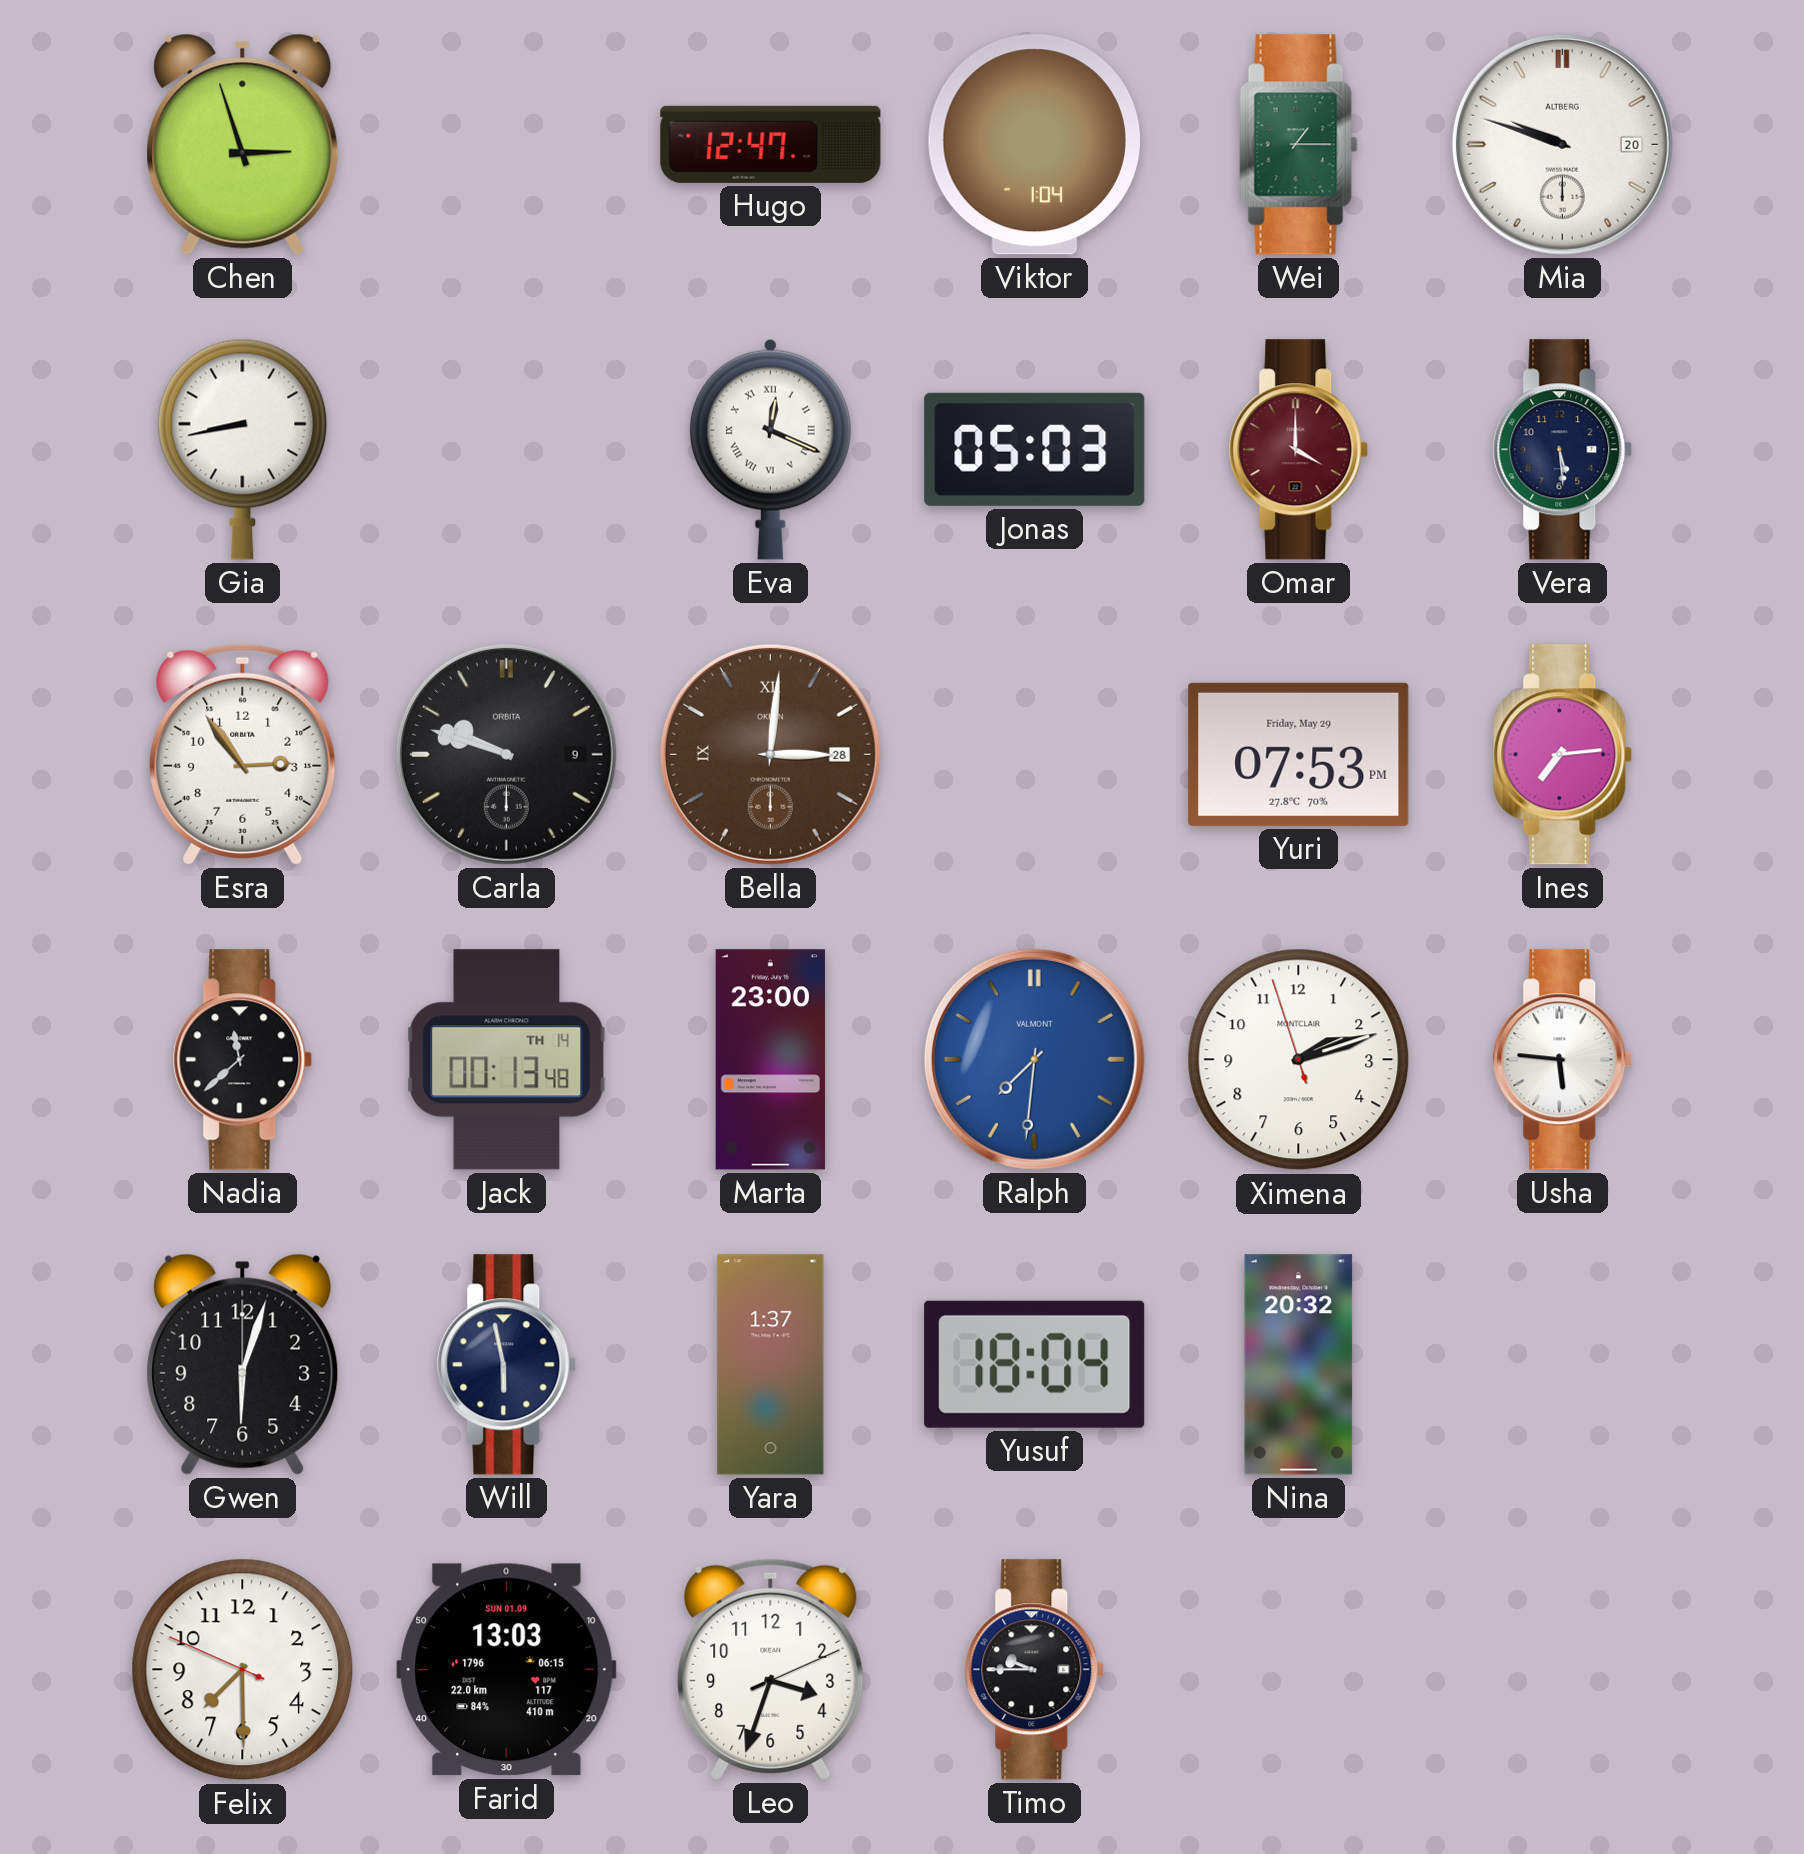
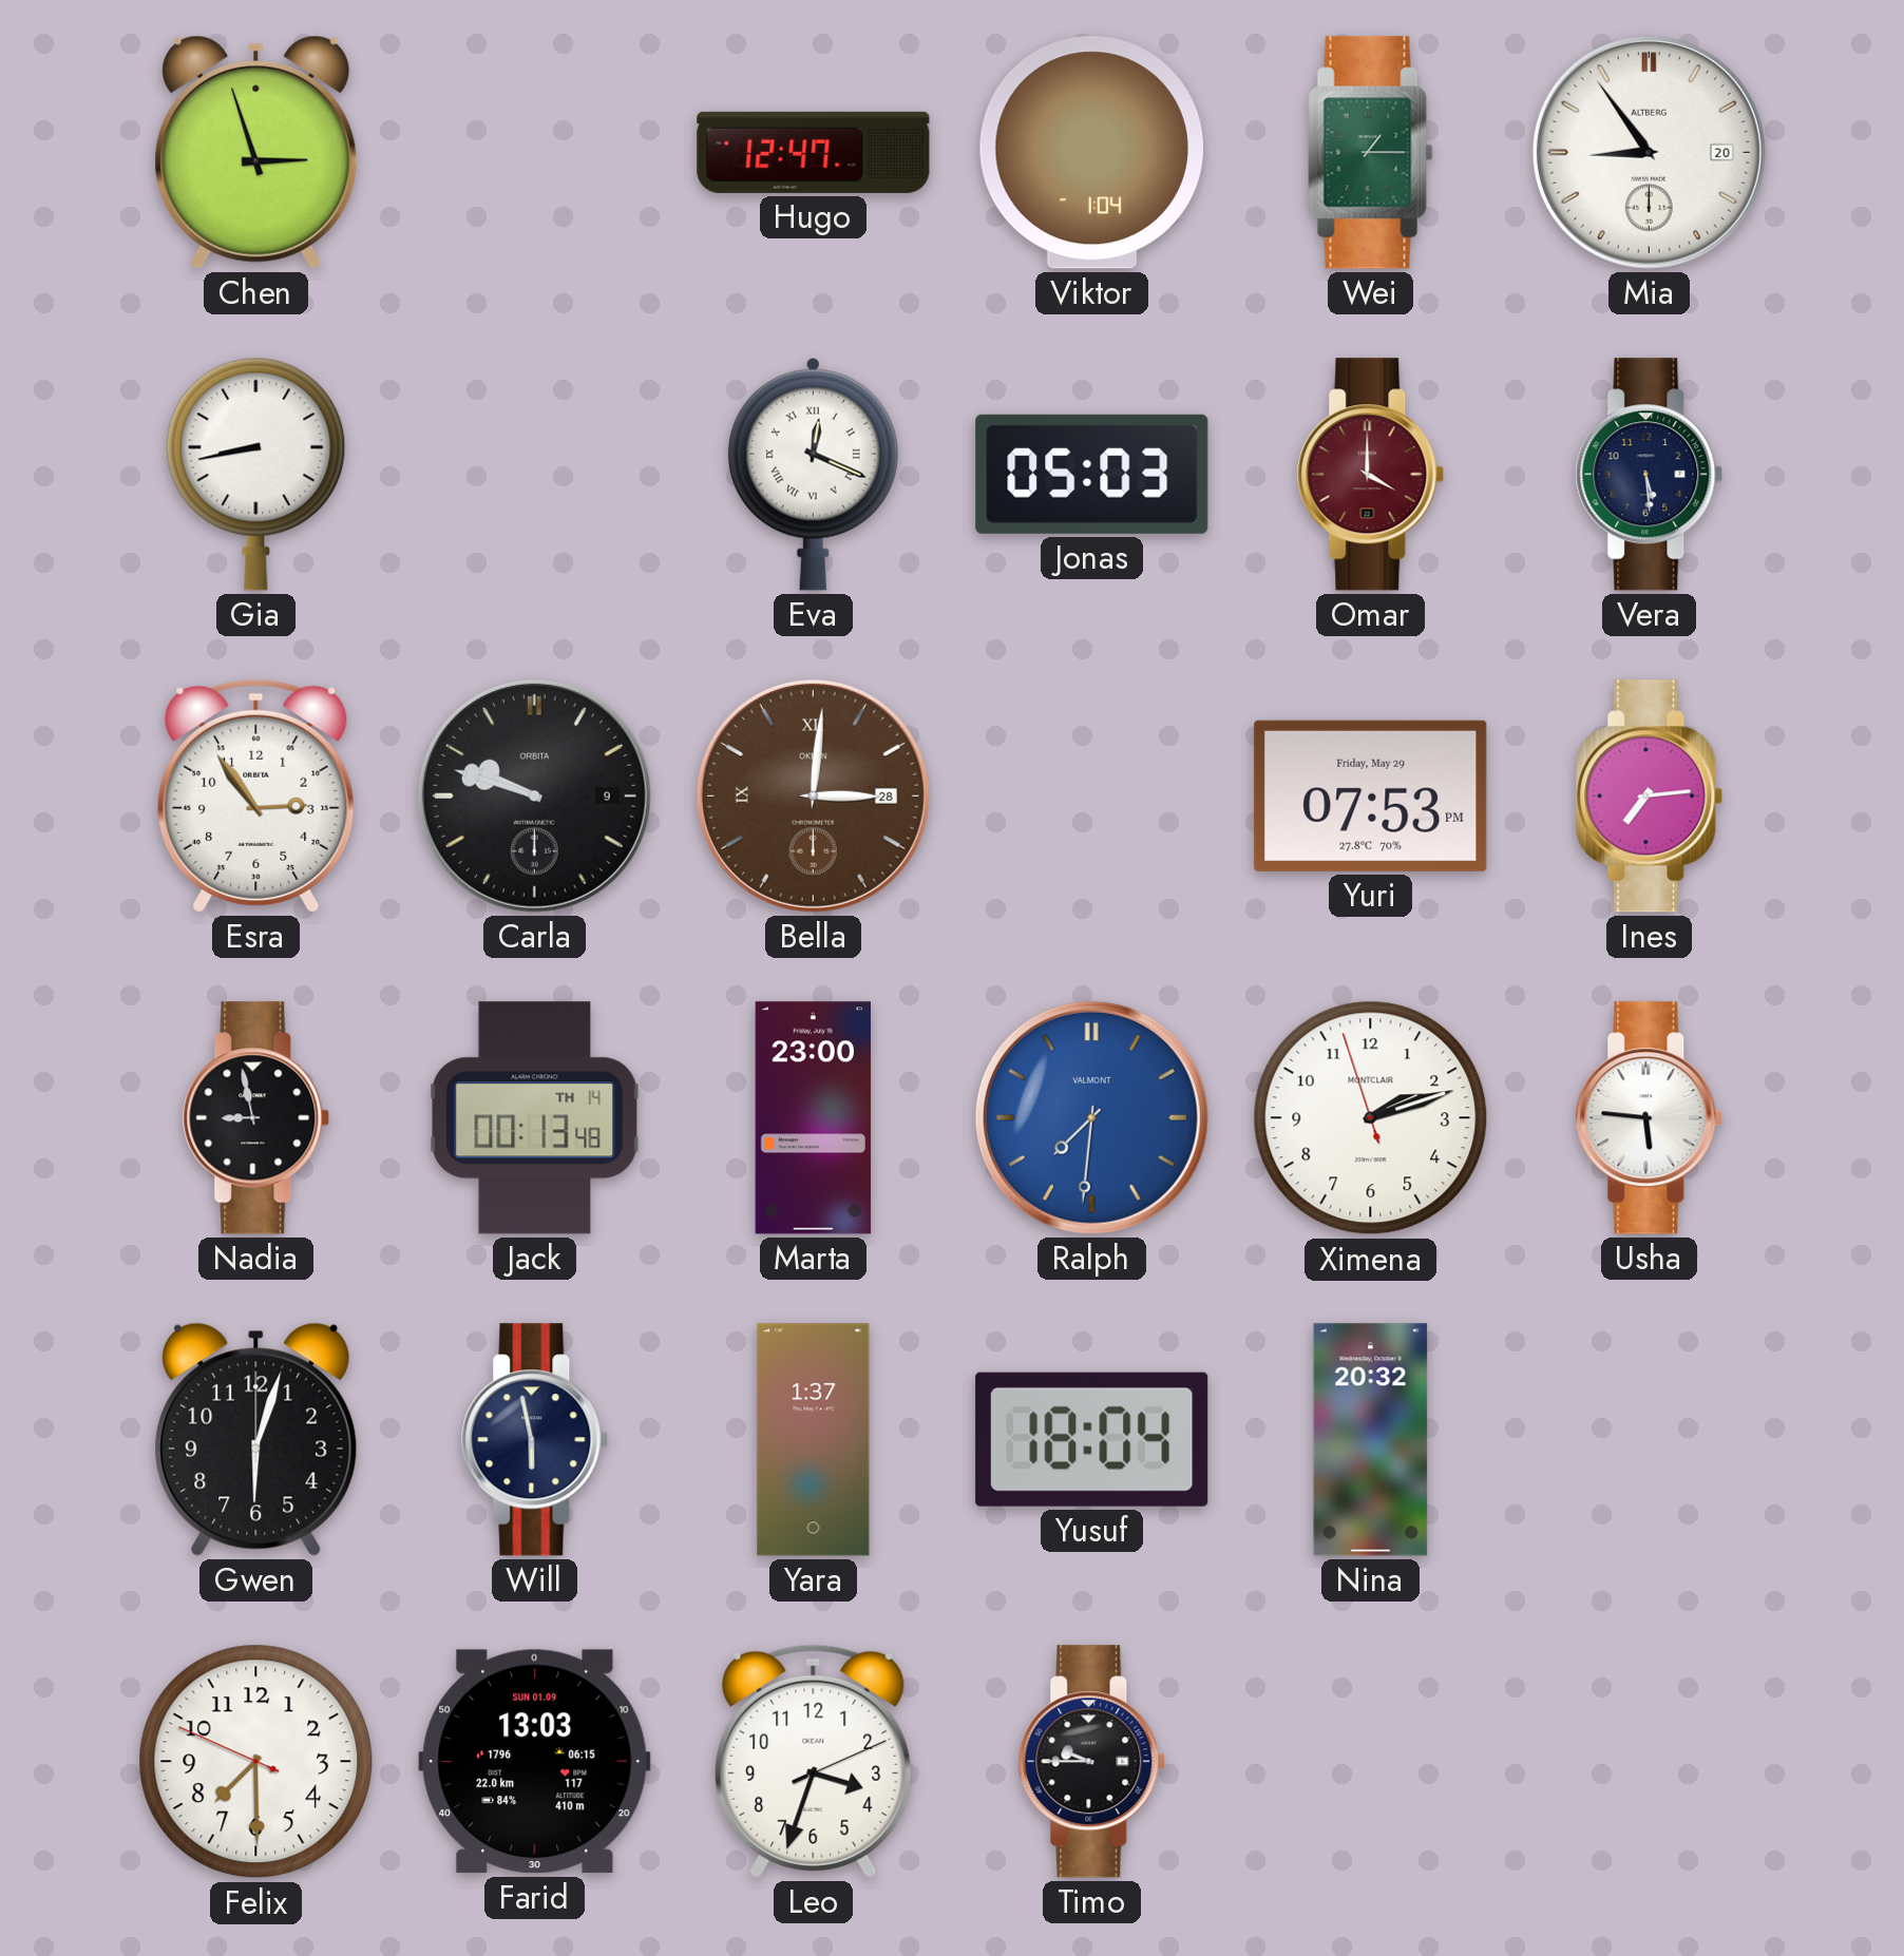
Mia: 9:48 -> 8:54 (1649, 152)
Nadia: 11:38 -> 8:58 (256, 1118)
